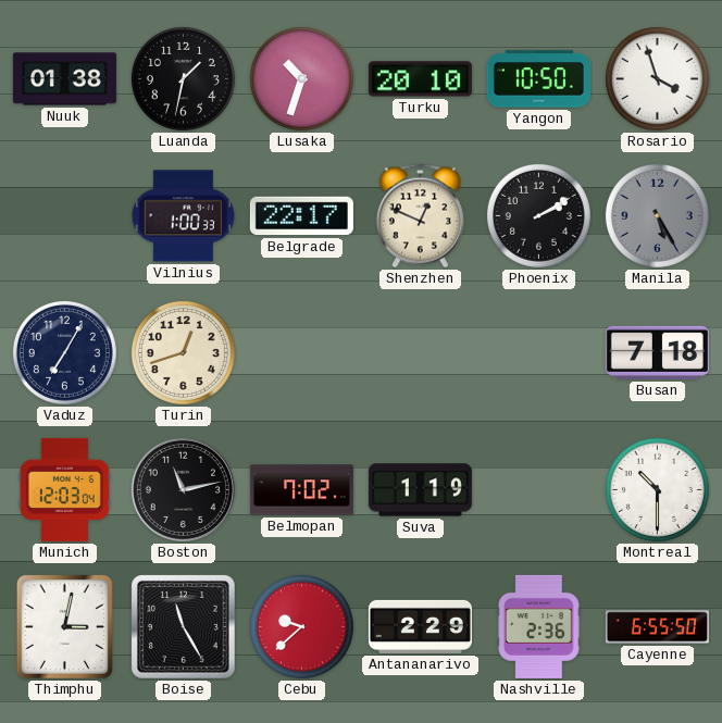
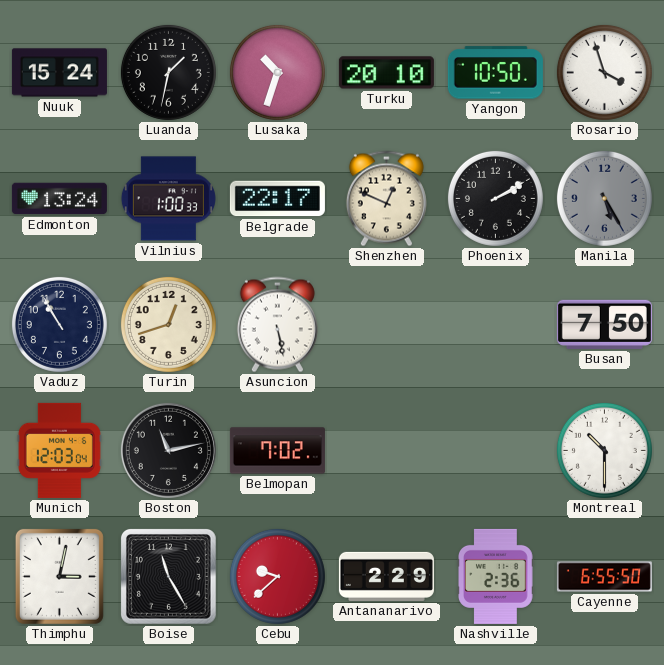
Nuuk: 01:38 -> 15:24 (59, 73)
Edmonton: none -> 13:24 (59, 199)
Vaduz: 7:05 -> 10:55 (59, 324)
Asuncion: none -> 5:28 (277, 325)
Busan: 7:18 -> 7:50 (604, 324)
Suva: 1:19 -> none (420, 490)
